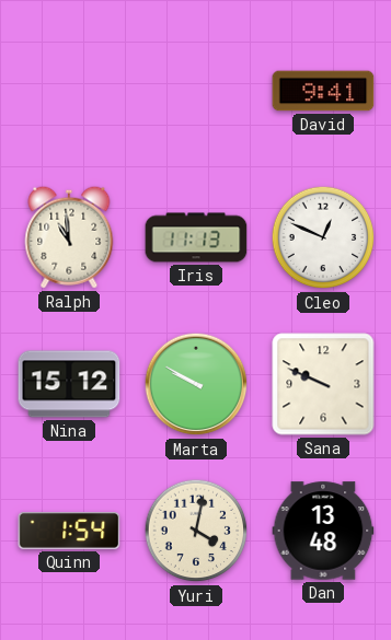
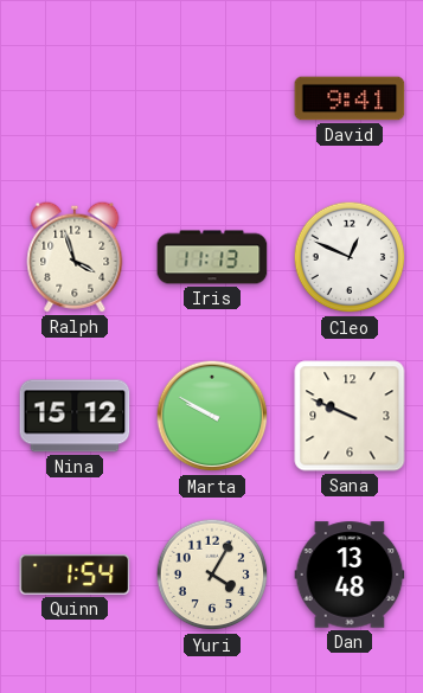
Ralph: 10:59 -> 3:57 (75, 257)
Yuri: 4:02 -> 4:05 (212, 575)
